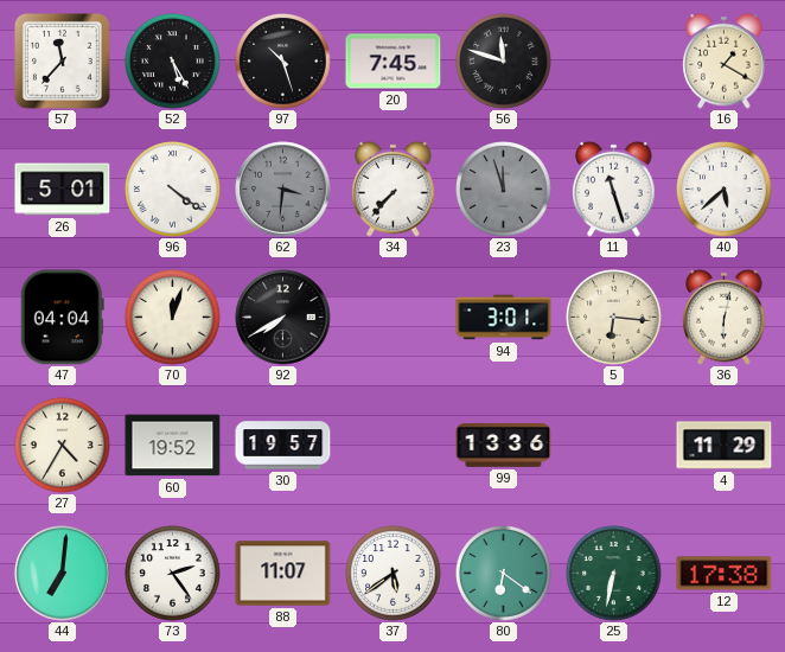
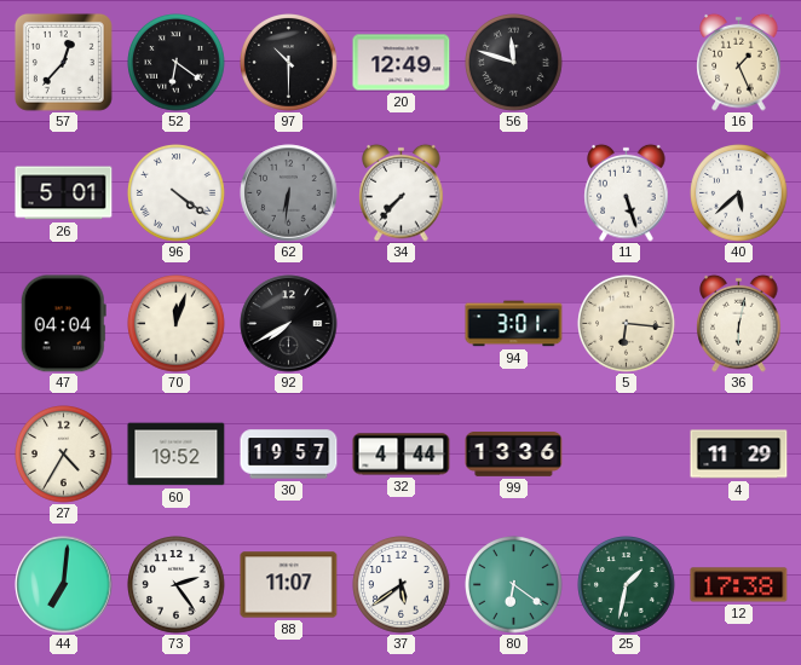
57: 11:37 -> 12:37 (63, 62)
52: 5:25 -> 6:21 (177, 63)
97: 10:27 -> 10:30 (289, 63)
20: 7:45 -> 12:49 (402, 63)
16: 1:20 -> 1:26 (739, 62)
62: 3:31 -> 6:31 (289, 193)
23: 11:57 -> none (504, 190)
11: 11:27 -> 5:27 (627, 192)
32: none -> 4:44 (402, 455)
25: 6:32 -> 1:32 (627, 585)
